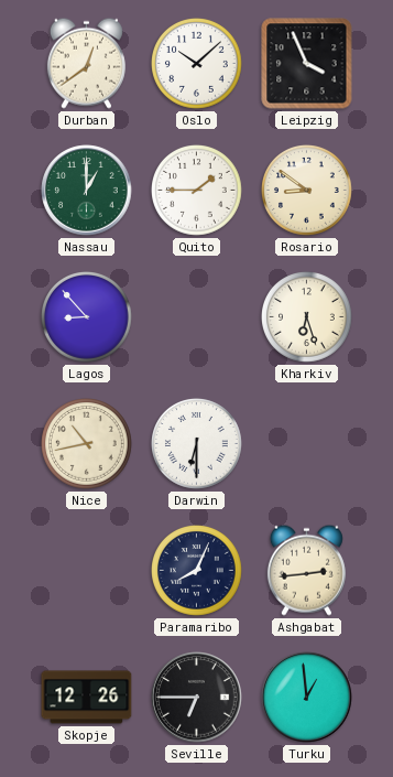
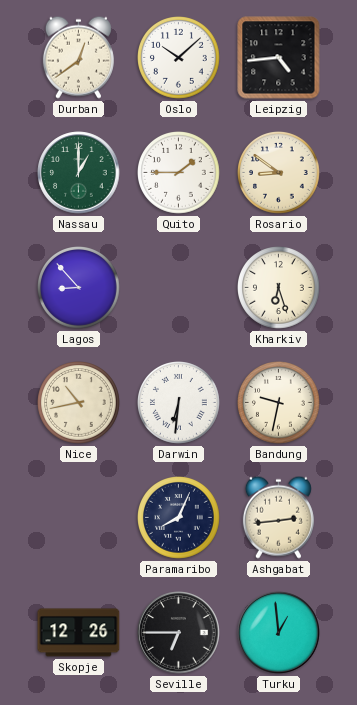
Leipzig: 3:56 -> 4:44 (279, 58)
Darwin: 6:30 -> 6:31 (179, 403)
Bandung: none -> 9:32 (279, 403)
